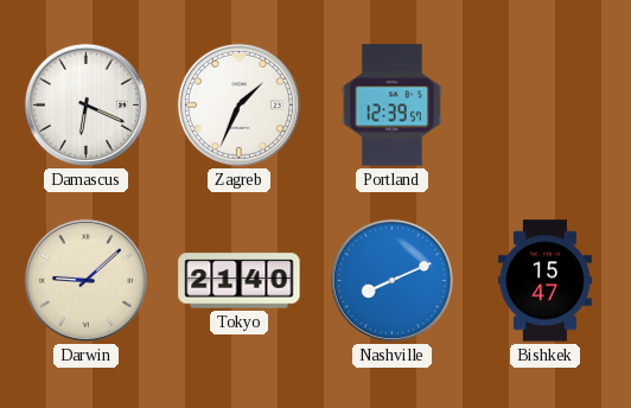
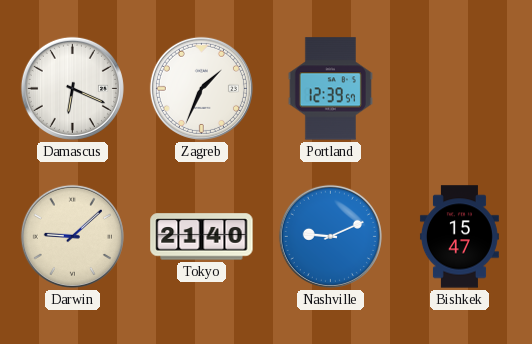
Nashville: 8:11 -> 9:11 (330, 236)
